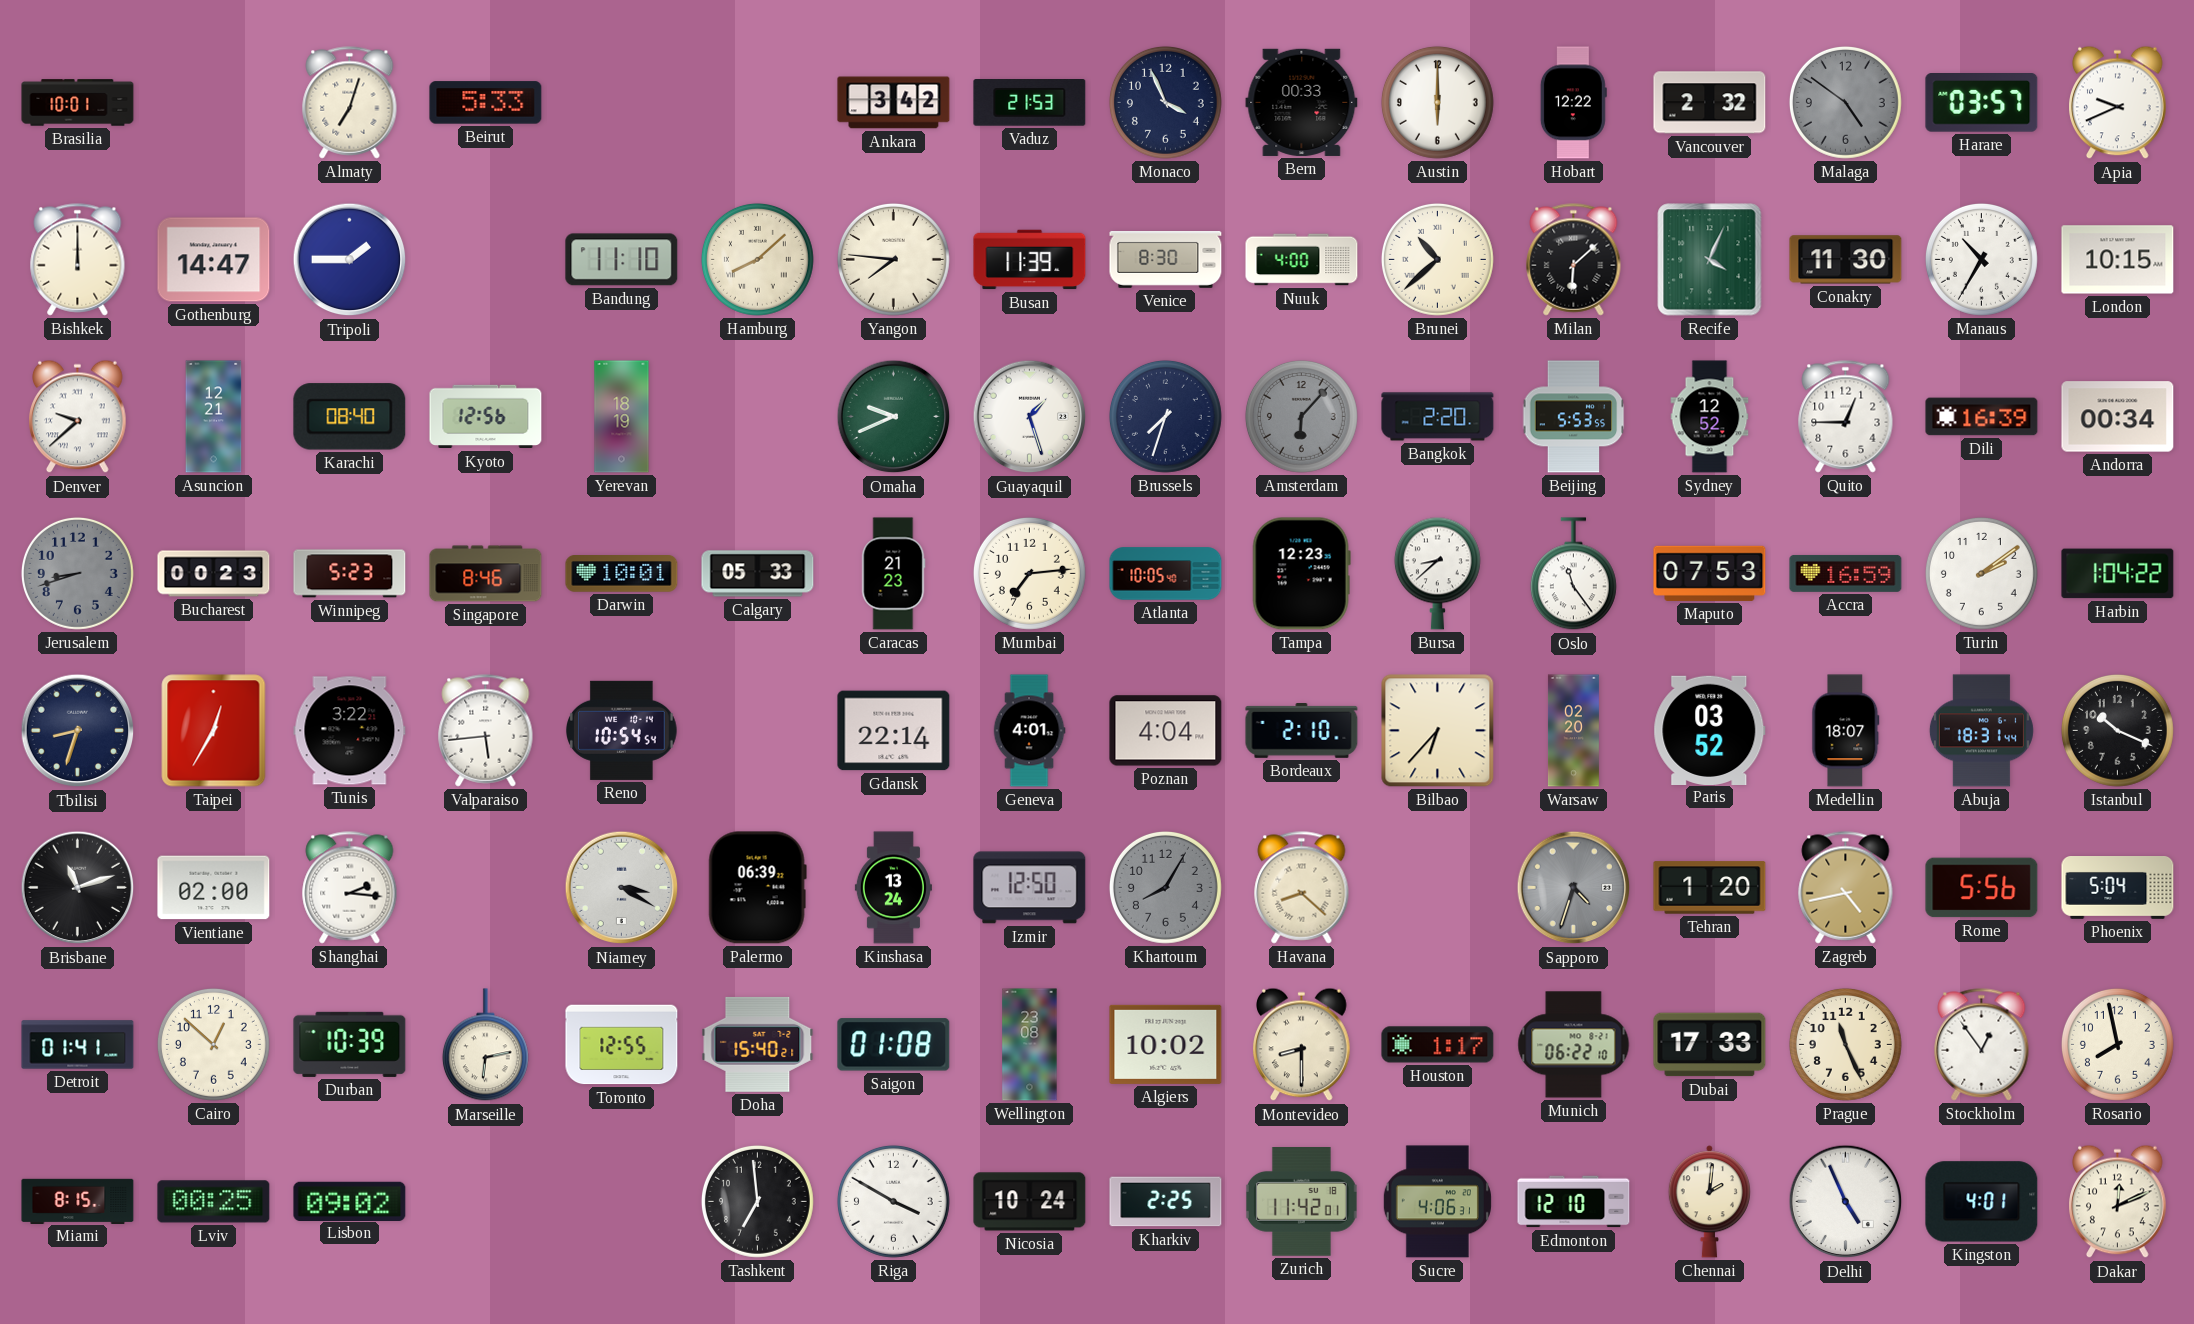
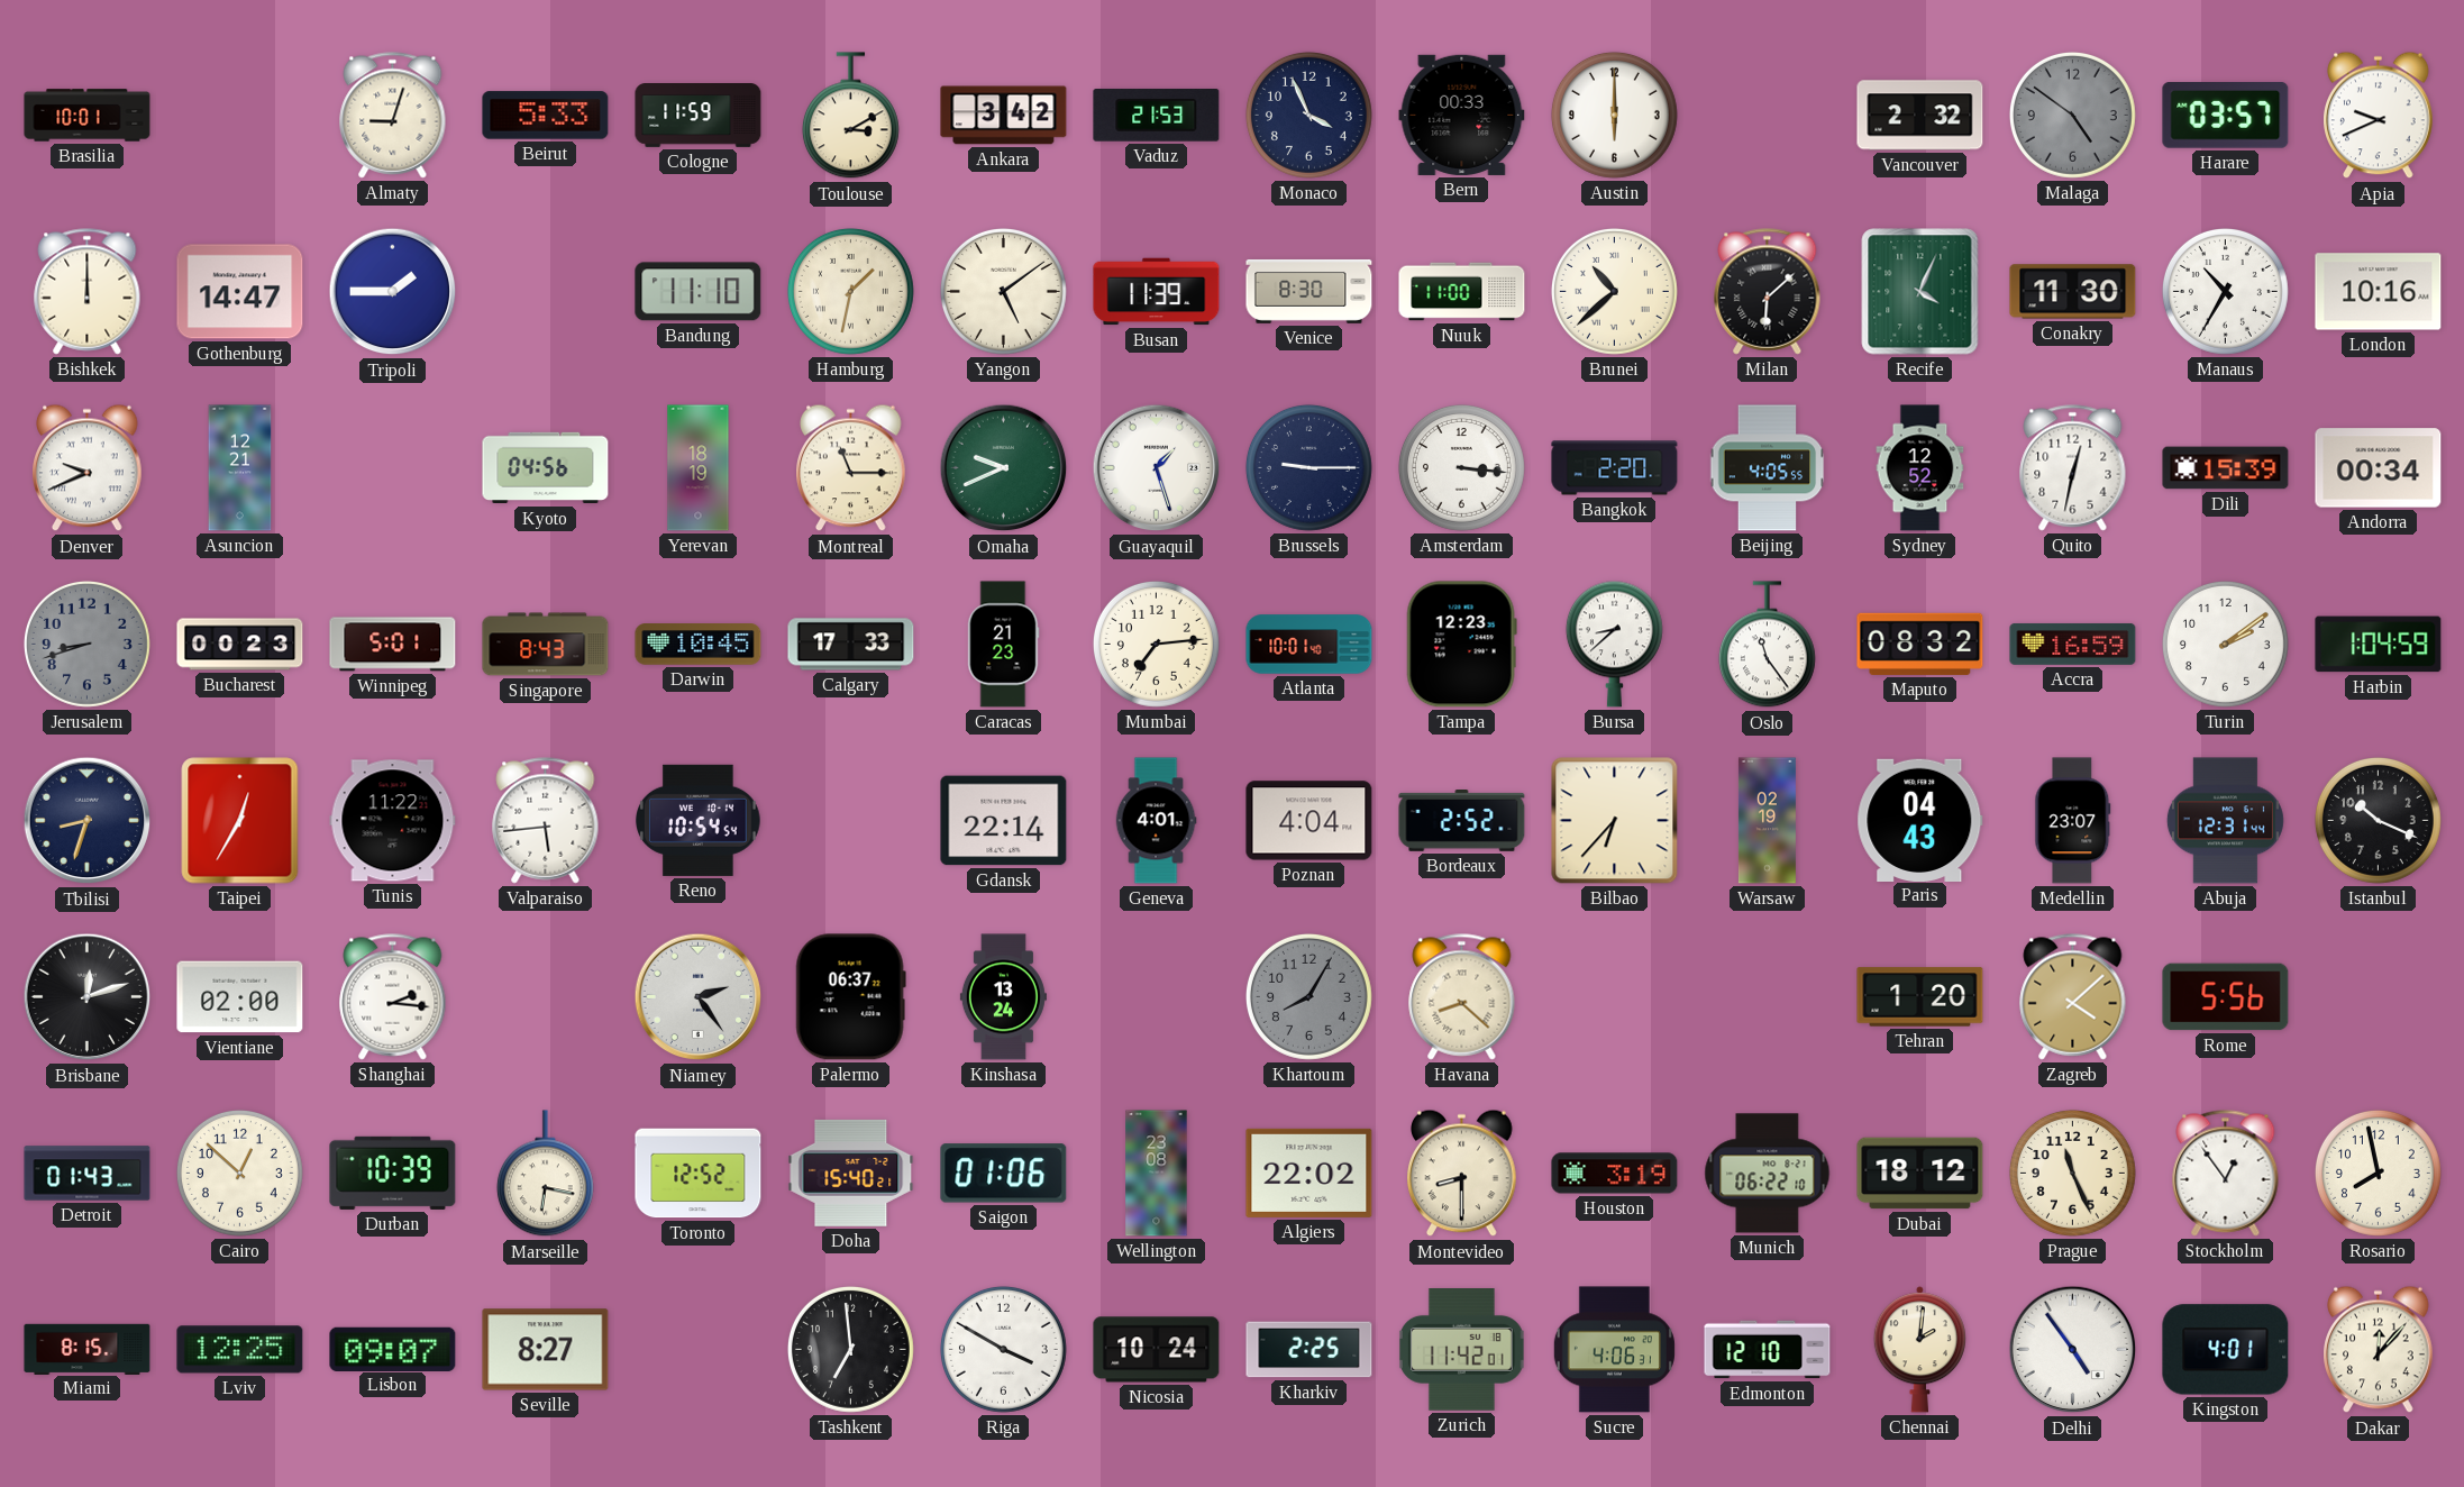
Almaty: 7:03 -> 9:03 (393, 116)
Cologne: none -> 11:59 (699, 116)
Toulouse: none -> 3:10 (850, 116)
Hobart: 12:22 -> none (1573, 103)
Hamburg: 8:08 -> 1:32 (850, 291)
Yangon: 7:46 -> 5:09 (1003, 291)
Nuuk: 4:00 -> 11:00 (1462, 292)
London: 10:15 -> 10:16 (2379, 292)
Denver: 9:38 -> 9:41 (88, 468)
Karachi: 08:40 -> none (350, 417)
Kyoto: 12:56 -> 04:56 (546, 468)
Montreal: none -> 11:15 (851, 468)
Brussels: 7:33 -> 9:15 (1308, 467)
Amsterdam: 6:07 -> 3:16 (1461, 467)
Amsterdam dial: grey -> white (1461, 467)
Beijing: 5:53 -> 4:05 (1768, 468)
Quito: 12:45 -> 12:32 (2073, 468)
Dili: 16:39 -> 15:39 (2226, 468)
Winnipeg: 5:23 -> 5:01 (393, 645)
Singapore: 8:46 -> 8:43 (546, 645)
Darwin: 10:01 -> 10:45 (699, 645)
Calgary: 05:33 -> 17:33 (851, 645)
Atlanta: 10:05 -> 10:01 (1309, 645)
Maputo: 07:53 -> 08:32 (1920, 644)
Harbin: 1:04:22 -> 1:04:59 (2379, 645)
Tunis: 3:22 -> 11:22 (393, 821)
Bordeaux: 2:10 -> 2:52 (1462, 821)
Warsaw: 02:20 -> 02:19 (1767, 821)
Paris: 03:52 -> 04:43 (1920, 820)
Medellin: 18:07 -> 23:07 (2073, 821)
Abuja: 18:31 -> 12:31 (2225, 821)
Brisbane: 11:12 -> 12:12 (88, 997)
Niamey: 3:20 -> 2:24 (699, 997)
Palermo: 06:39 -> 06:37 (850, 997)
Izmir: 12:50 -> none (1030, 888)
Sapporo: 4:33 -> none (1574, 888)
Zagreb: 4:43 -> 4:08 (2073, 997)
Phoenix: 5:04 -> none (2118, 888)
Detroit: 01:41 -> 01:43 (88, 1174)
Marseille: 6:13 -> 6:17 (545, 1174)
Toronto: 12:55 -> 12:52 (699, 1174)
Saigon: 01:08 -> 01:06 (1004, 1174)
Algiers: 10:02 -> 22:02 (1309, 1173)
Houston: 1:17 -> 3:19 (1615, 1174)
Dubai: 17:33 -> 18:12 (1920, 1174)
Lviv: 00:25 -> 12:25 (240, 1350)
Lisbon: 09:02 -> 09:07 (393, 1349)
Seville: none -> 8:27 (546, 1350)
Delhi: 4:56 -> 4:54 (2073, 1350)
Dakar: 12:11 -> 12:07 (2379, 1350)
